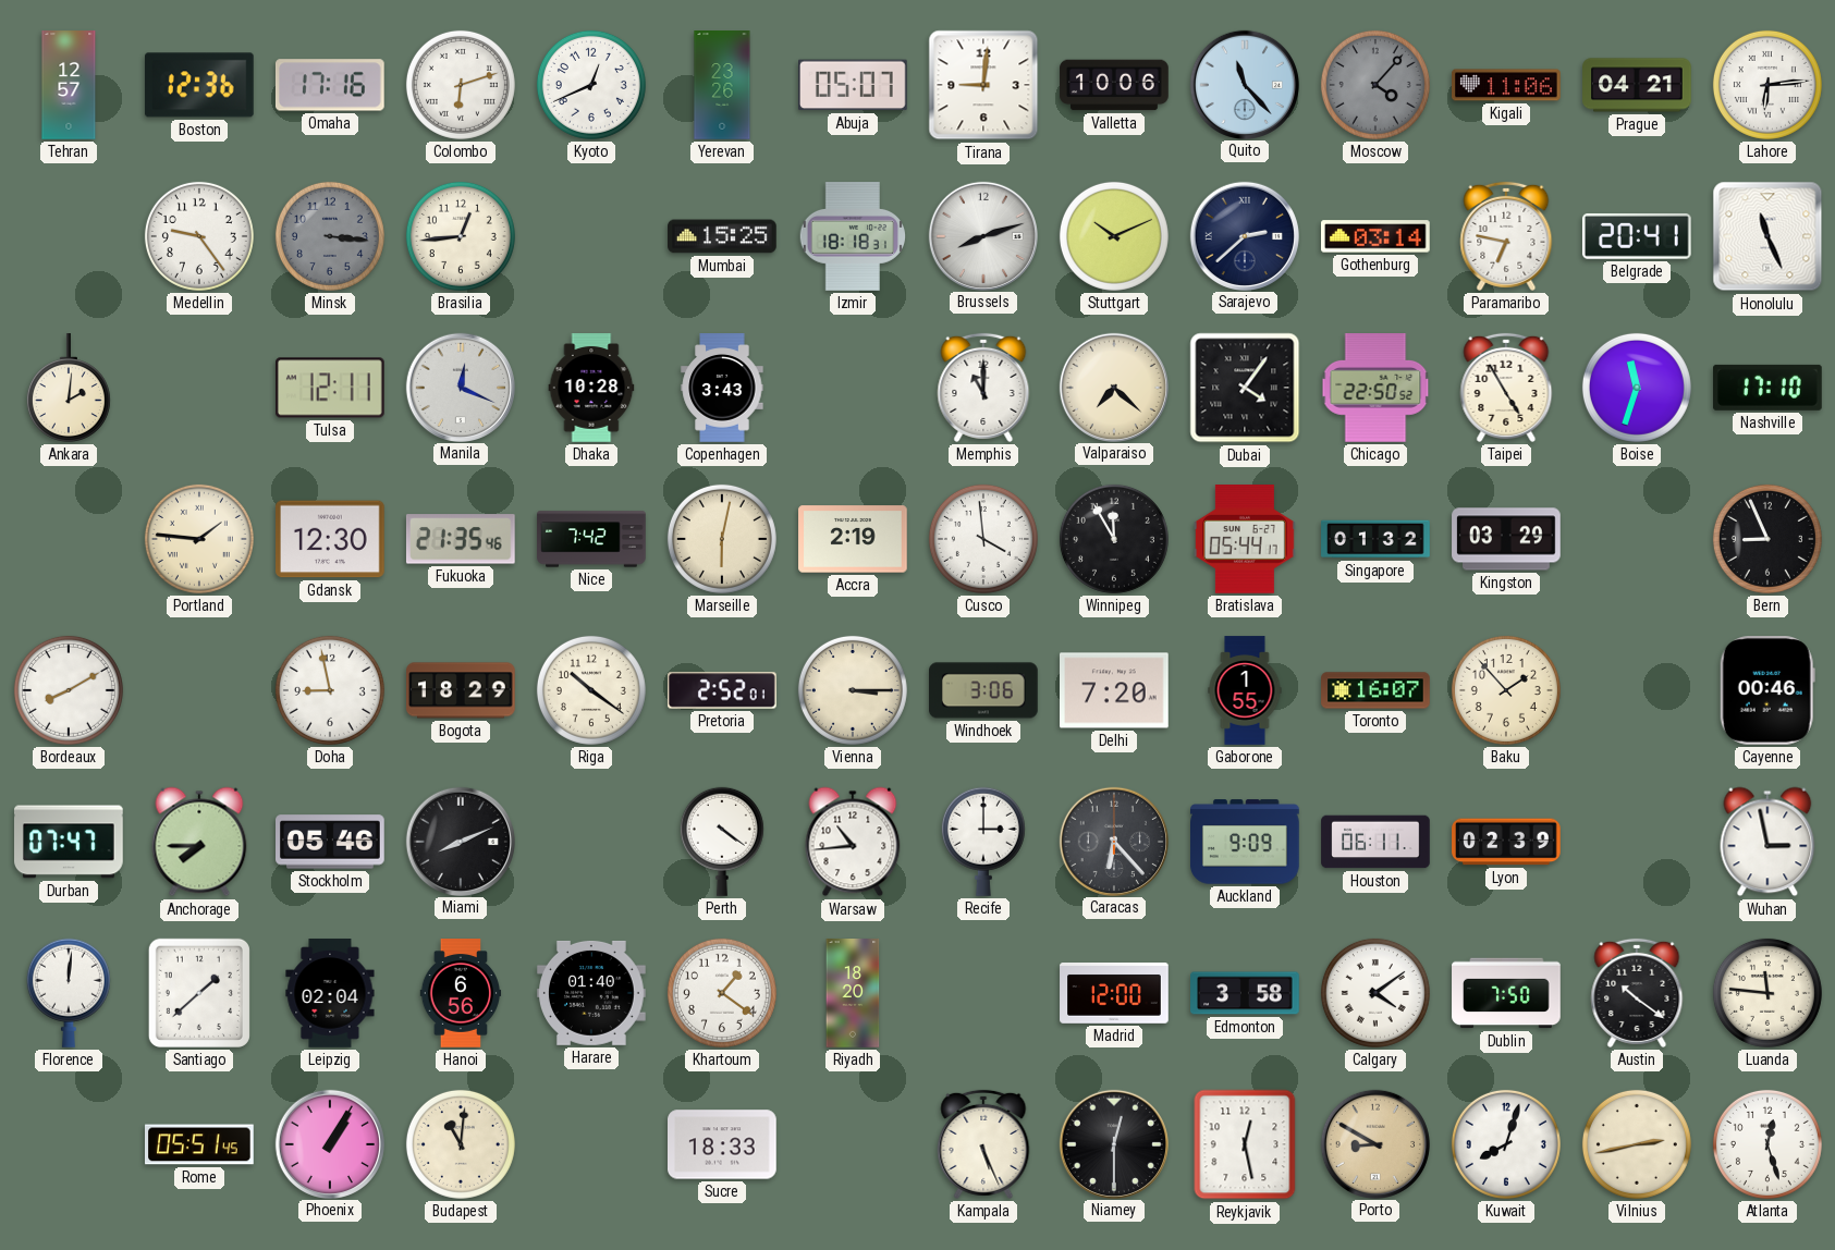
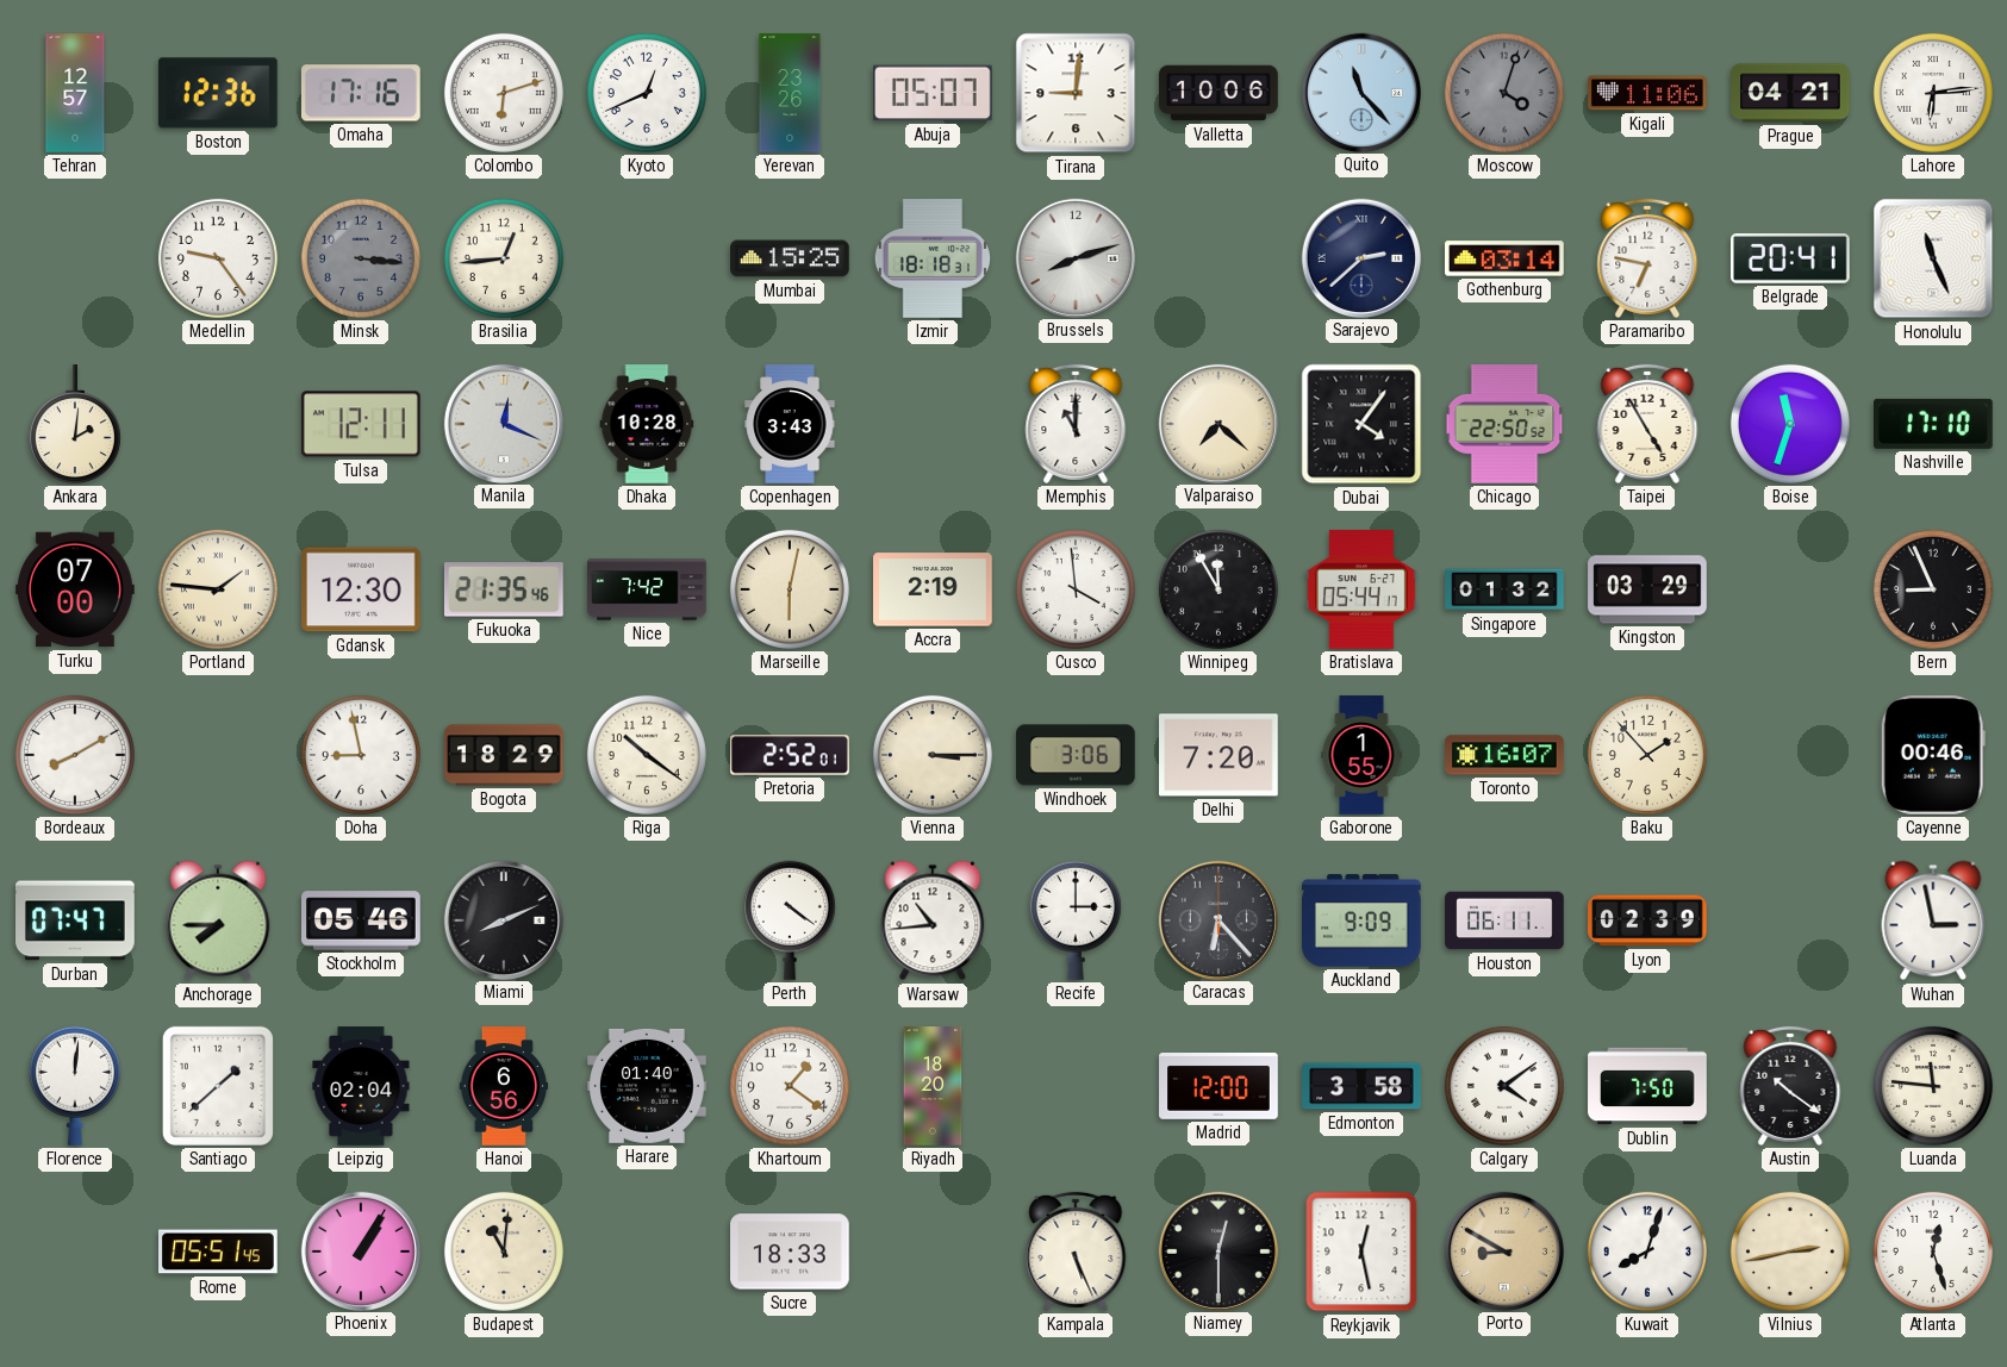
Moscow: 4:07 -> 4:03 (1504, 93)
Stuttgart: 10:11 -> none (1114, 236)
Turku: none -> 07:00 (75, 589)
